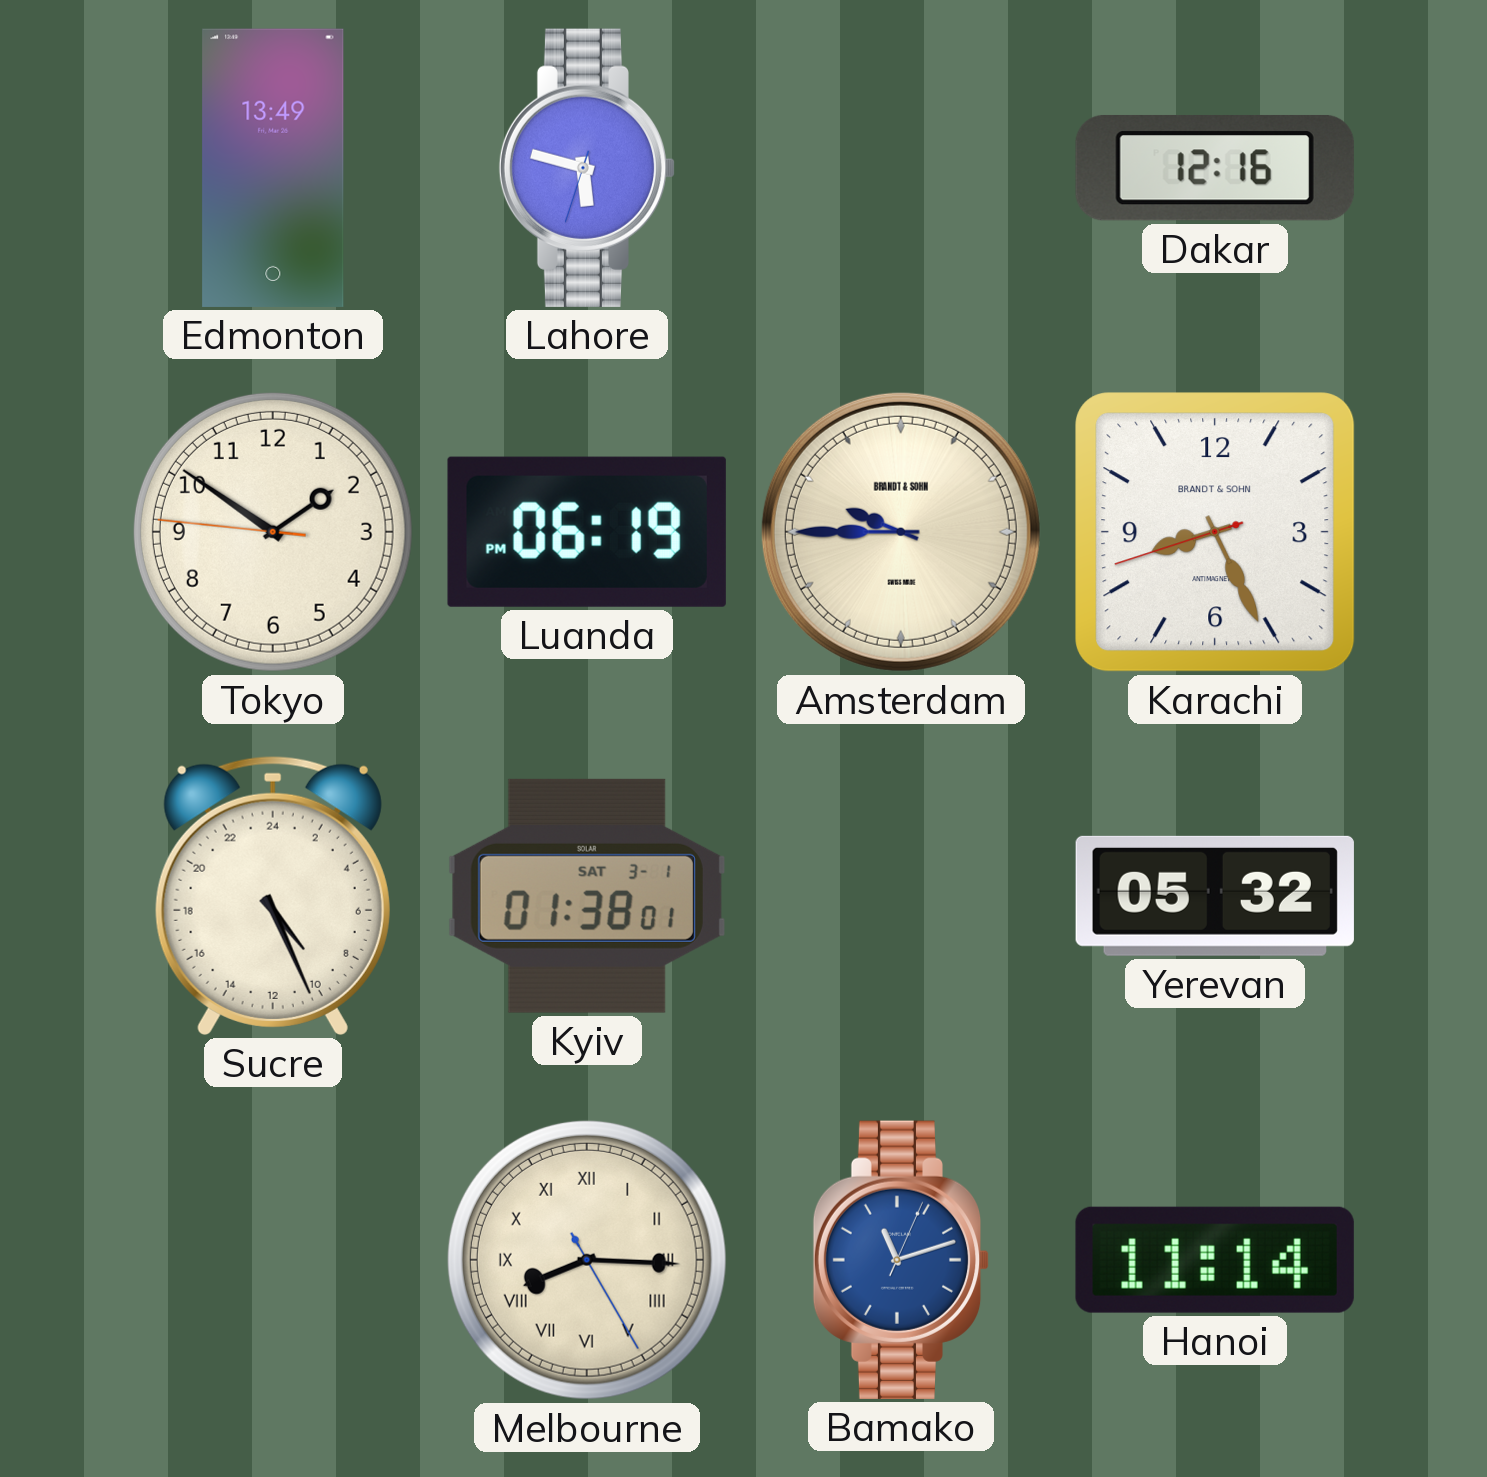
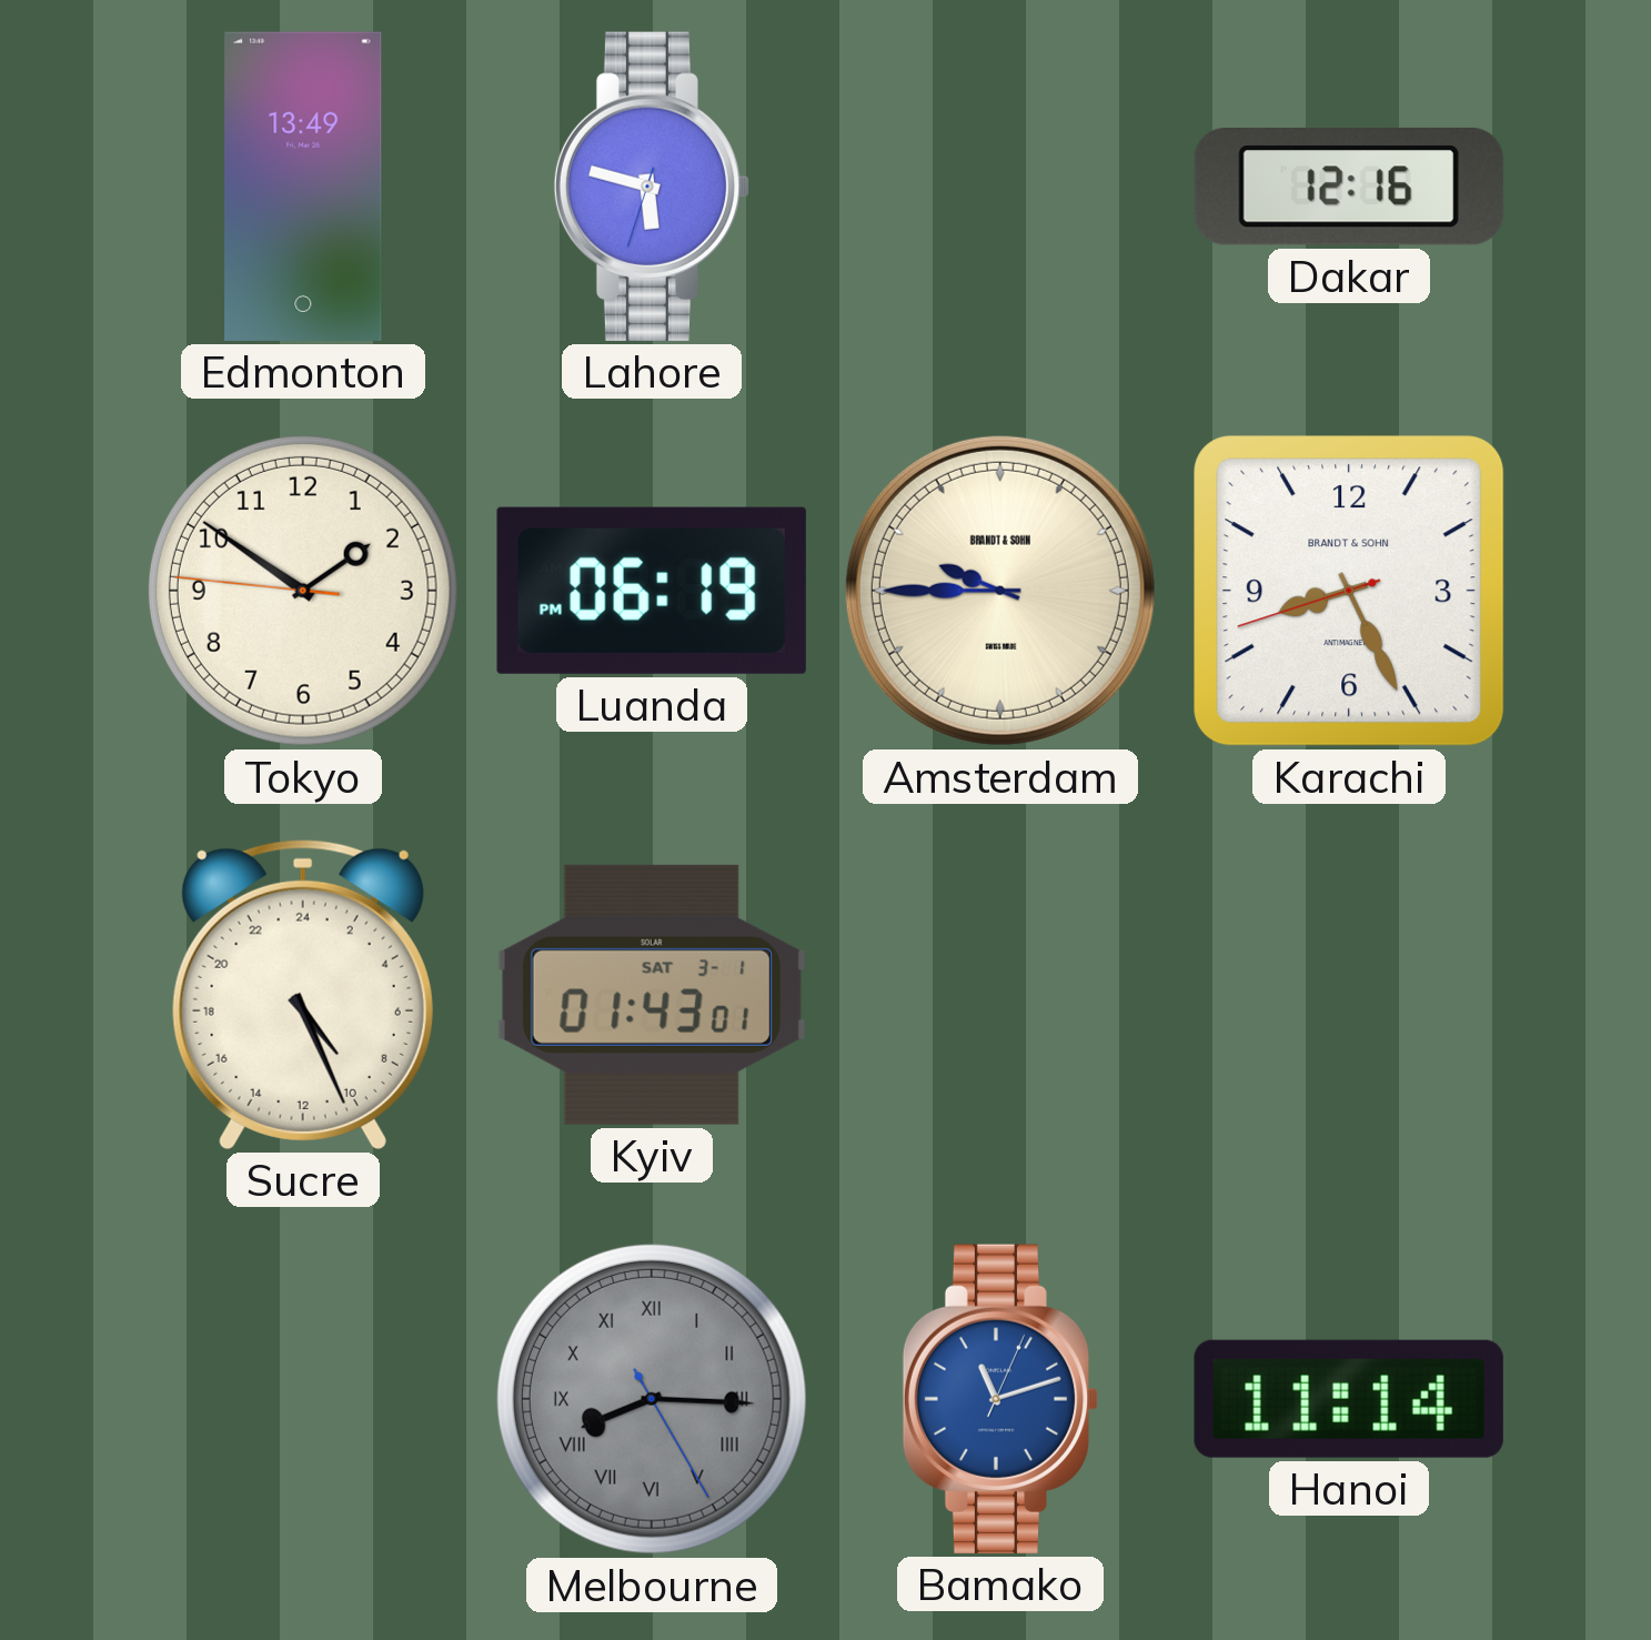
Kyiv: 01:38 -> 01:43 (652, 995)
Yerevan: 05:32 -> none (1215, 896)
Melbourne dial: cream -> grey (652, 1399)
